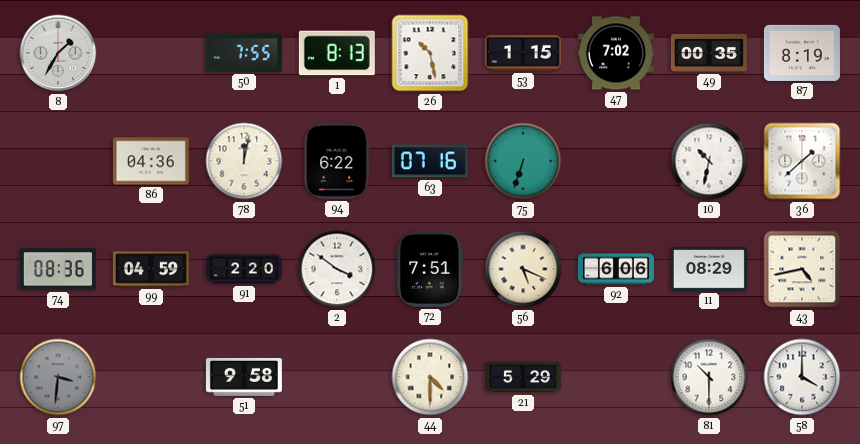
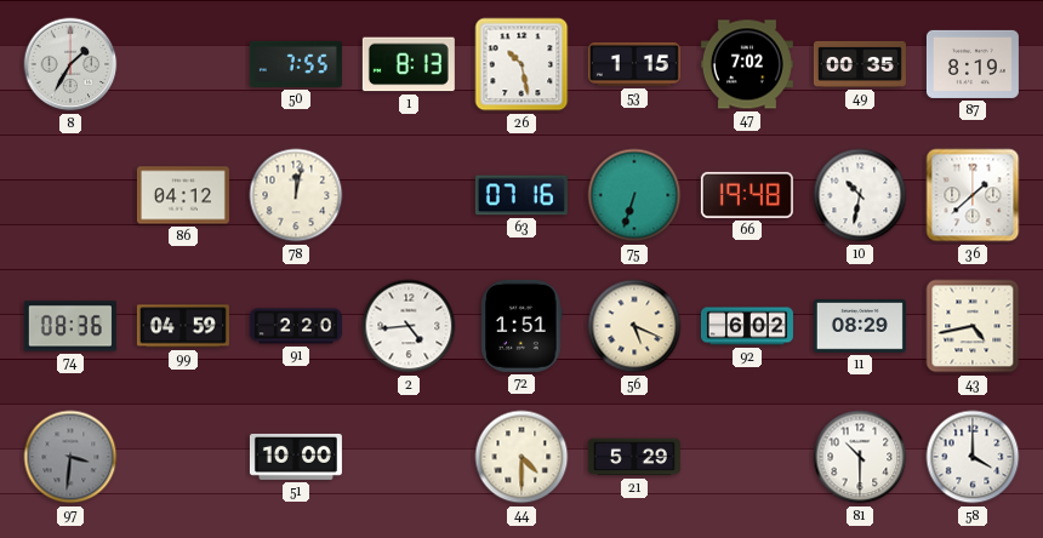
86: 04:36 -> 04:12 (183, 195)
94: 6:22 -> none (337, 161)
66: none -> 19:48 (747, 195)
2: 3:51 -> 4:44 (409, 326)
72: 7:51 -> 1:51 (521, 326)
92: 6:06 -> 6:02 (747, 326)
51: 9:58 -> 10:00 (296, 457)
